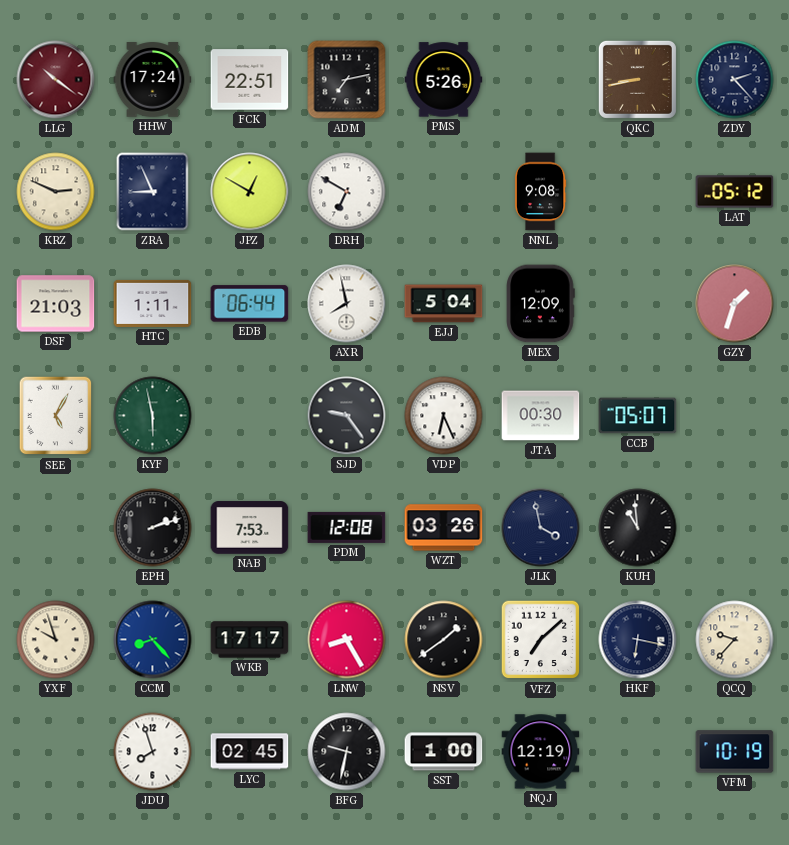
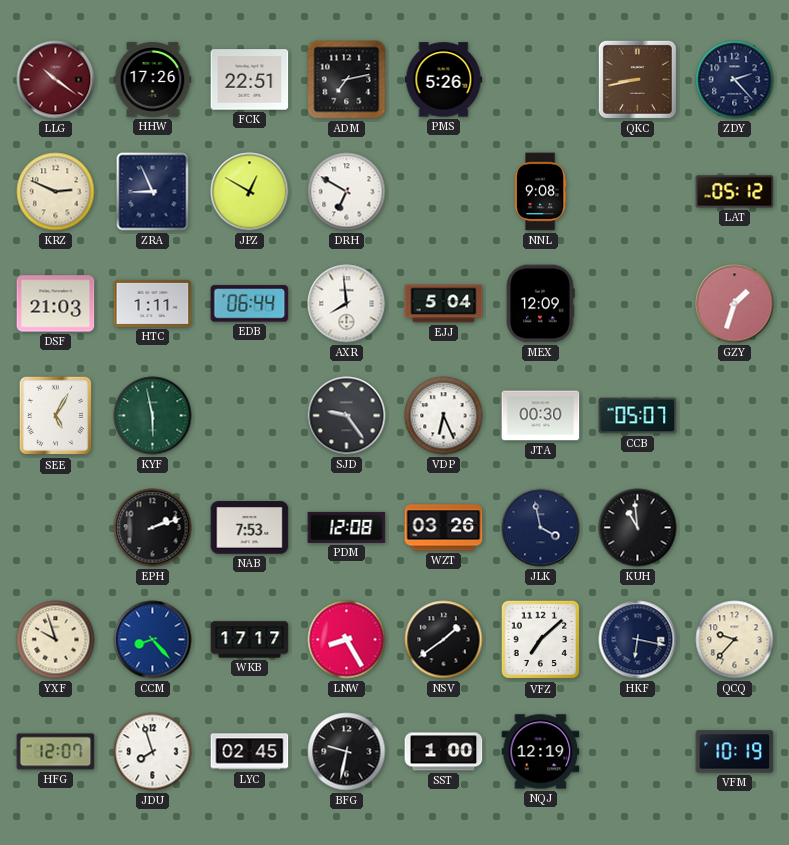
HHW: 17:24 -> 17:26 (153, 80)
AXR: 7:58 -> 7:59 (347, 304)
HFG: none -> 12:07 (56, 752)
